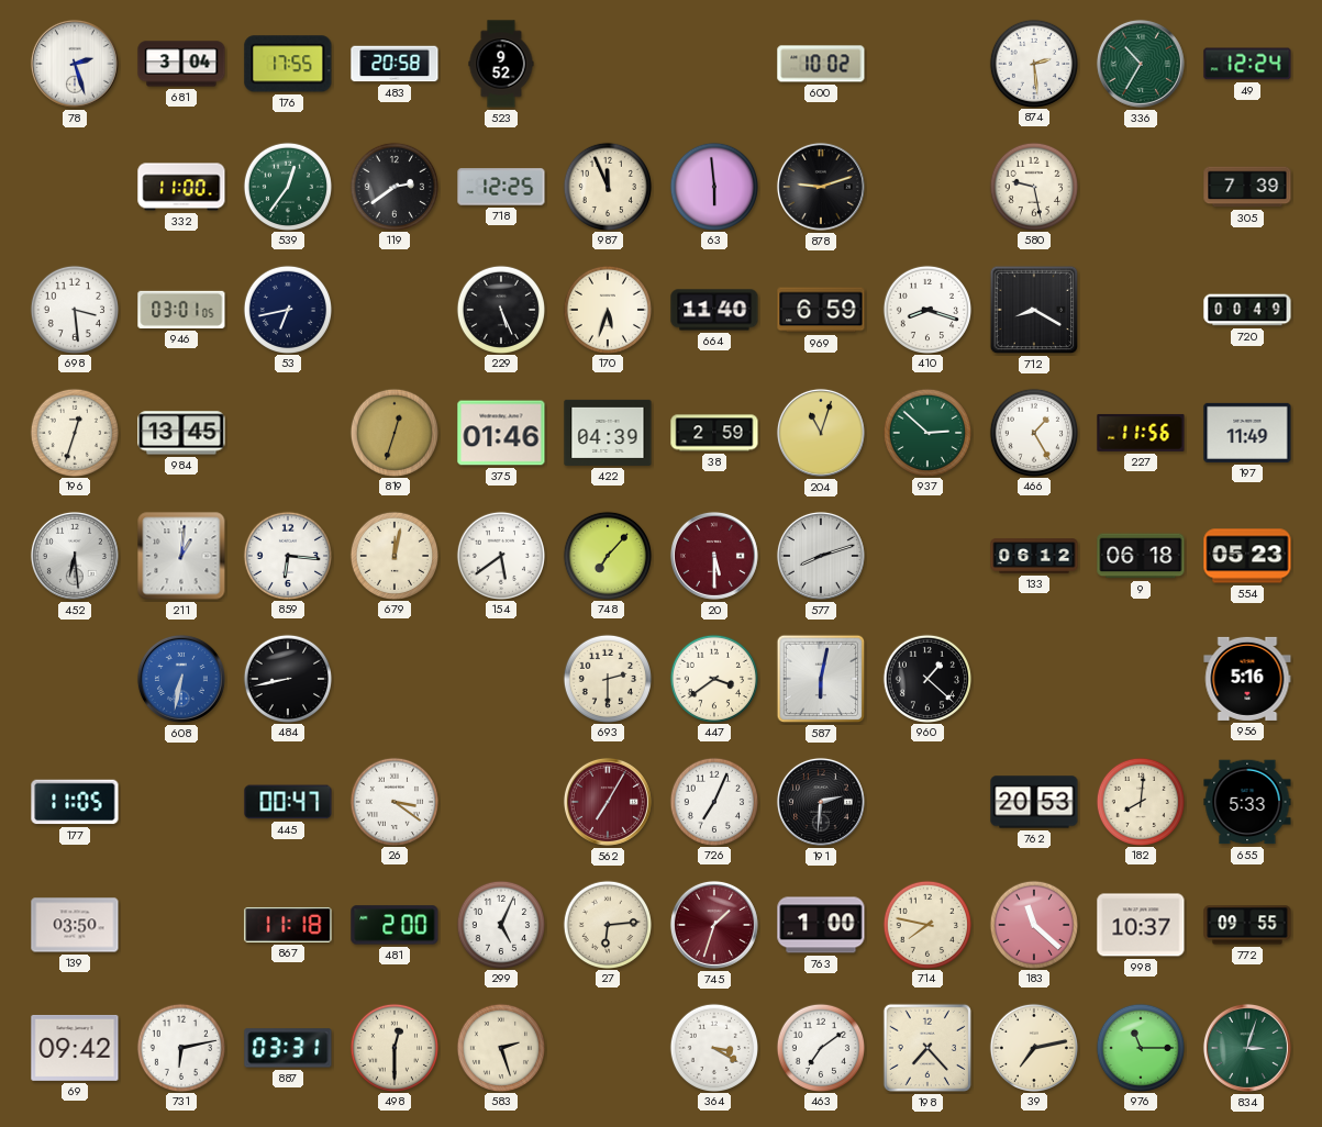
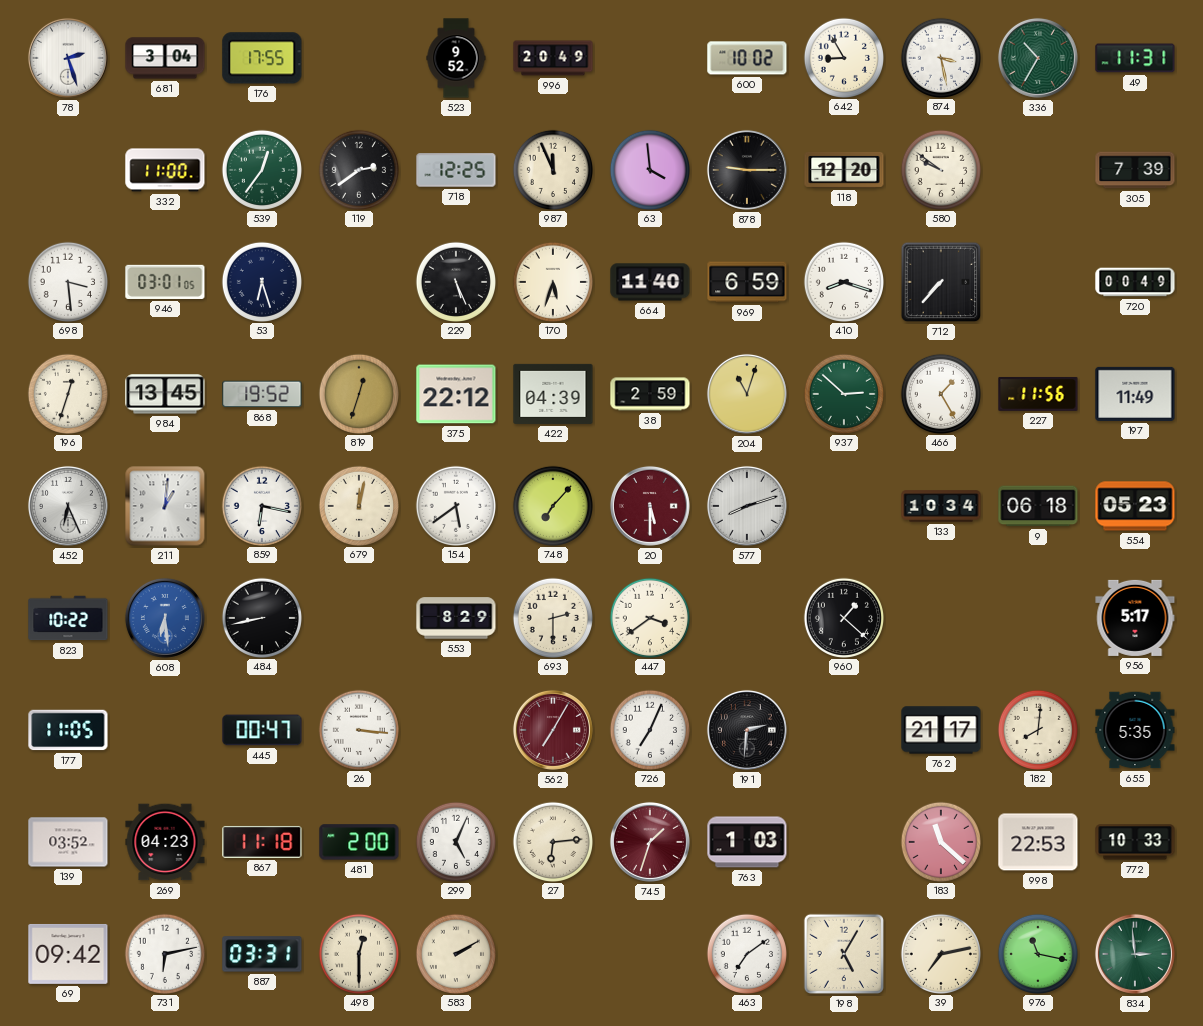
483: 20:58 -> none (395, 64)
996: none -> 20:49 (553, 58)
642: none -> 8:55 (843, 57)
874: 2:29 -> 3:28 (940, 57)
49: 12:24 -> 11:31 (1135, 58)
63: 5:59 -> 3:59 (649, 169)
878: 9:12 -> 9:15 (747, 170)
118: none -> 12:20 (844, 170)
580: 9:28 -> 9:51 (940, 169)
53: 6:43 -> 6:27 (261, 281)
712: 8:20 -> 7:37 (941, 282)
868: none -> 19:52 (262, 394)
375: 01:46 -> 22:12 (456, 394)
452: 6:29 -> 6:26 (68, 506)
859: 6:16 -> 6:17 (261, 505)
133: 06:12 -> 10:34 (941, 506)
823: none -> 10:22 (68, 618)
608: 6:32 -> 6:29 (165, 618)
553: none -> 8:29 (456, 618)
587: 6:02 -> none (821, 679)
956: 5:16 -> 5:17 (1135, 618)
26: 3:21 -> 3:16 (358, 729)
762: 20:53 -> 21:17 (941, 730)
655: 5:33 -> 5:35 (1135, 730)
139: 03:50 -> 03:52 (68, 842)
269: none -> 04:23 (165, 842)
763: 1:00 -> 1:03 (747, 842)
714: 7:47 -> none (926, 924)
998: 10:37 -> 22:53 (1038, 842)
772: 09:55 -> 10:33 (1135, 842)
583: 2:27 -> 2:10 (455, 953)
364: 3:20 -> none (713, 1047)
198: 7:23 -> 5:05 (844, 954)
976: 11:15 -> 11:17 (1037, 953)
834: 3:03 -> 2:59 (1135, 954)
